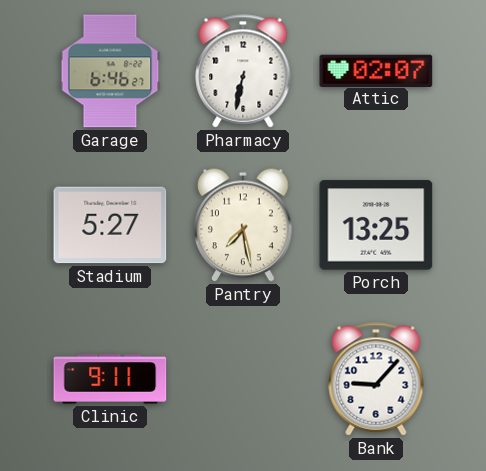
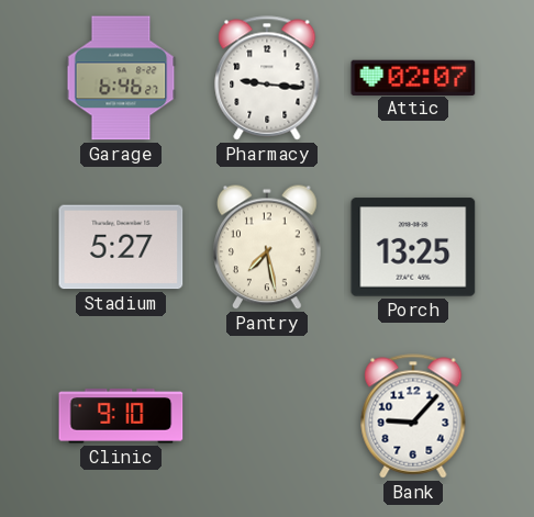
Pharmacy: 6:32 -> 9:16 (267, 78)
Clinic: 9:11 -> 9:10 (121, 416)
